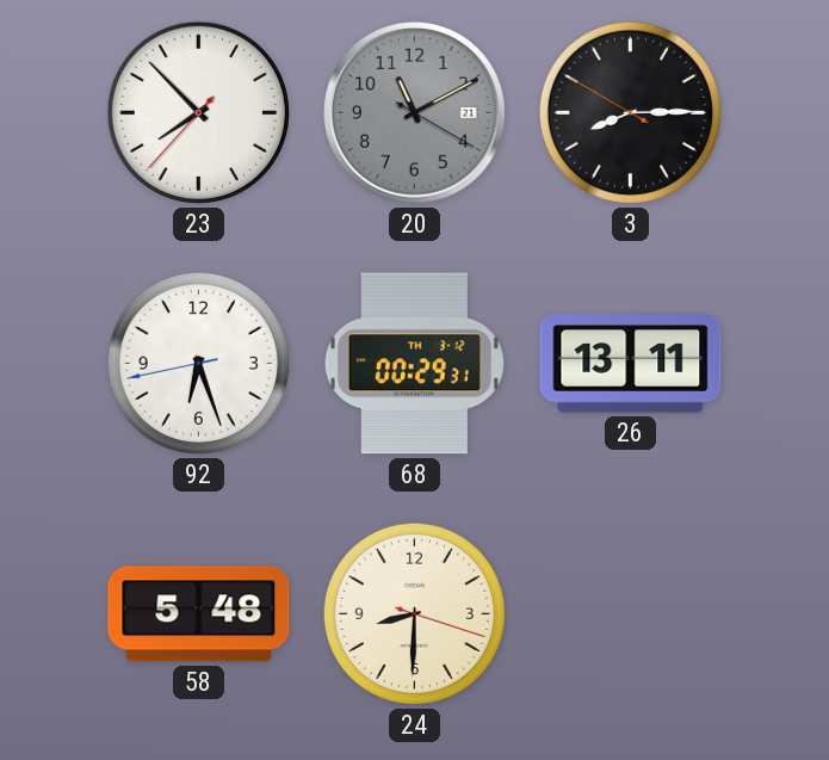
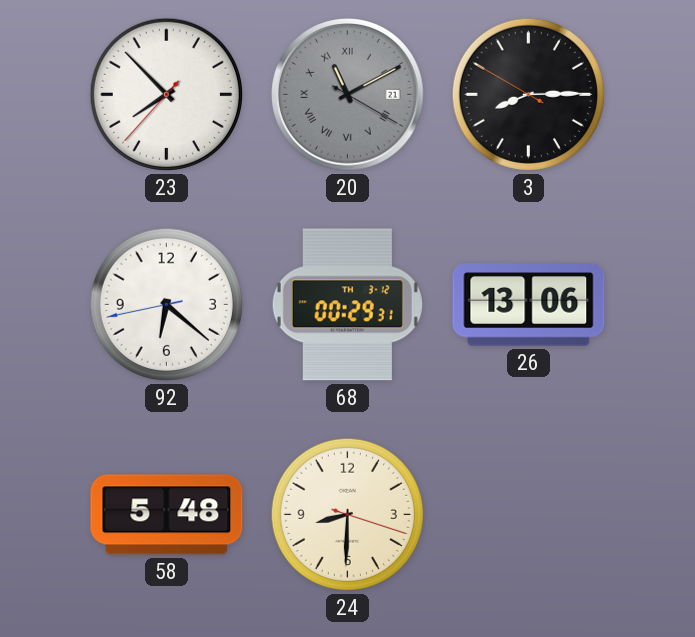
20 numerals: Arabic -> Roman (348, 95)
92: 6:26 -> 6:21 (166, 304)
26: 13:11 -> 13:06 (529, 305)
